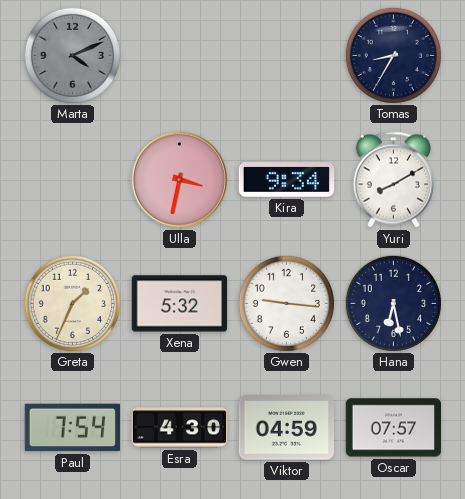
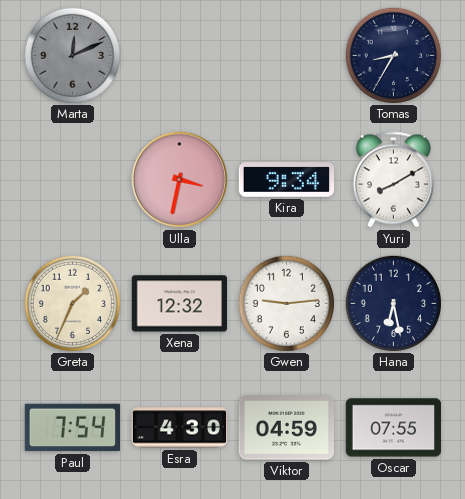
Marta: 4:11 -> 12:11 (72, 55)
Xena: 5:32 -> 12:32 (180, 304)
Gwen: 9:16 -> 9:14 (286, 303)
Oscar: 07:57 -> 07:55 (394, 428)
